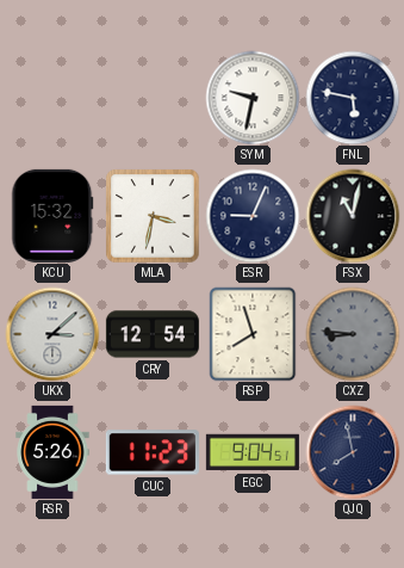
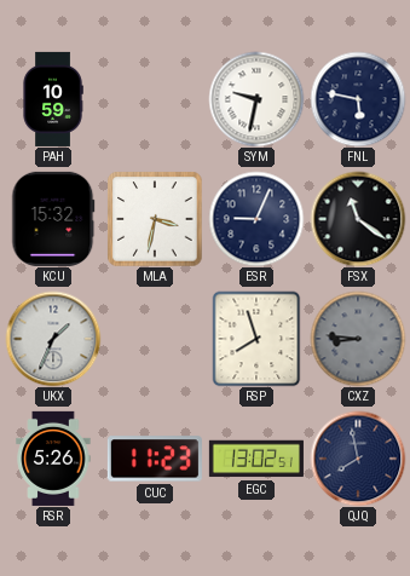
PAH: none -> 10:59 (53, 99)
FSX: 11:02 -> 11:21 (358, 219)
UKX: 3:08 -> 1:34 (53, 339)
CRY: 12:54 -> none (153, 334)
EGC: 9:04 -> 13:02 (256, 459)
